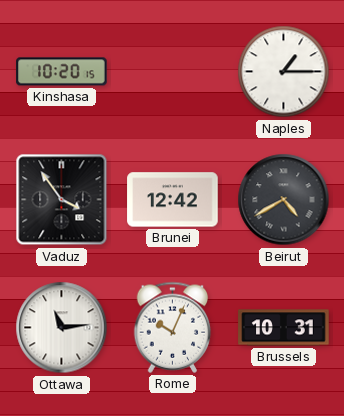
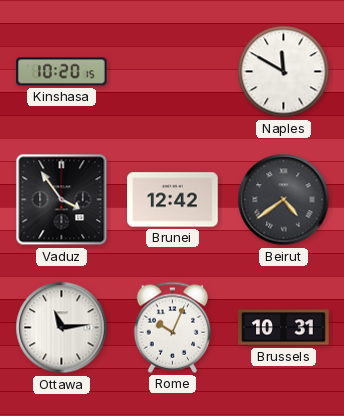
Naples: 1:15 -> 11:50 (284, 72)
Beirut: 4:40 -> 4:39 (284, 200)
